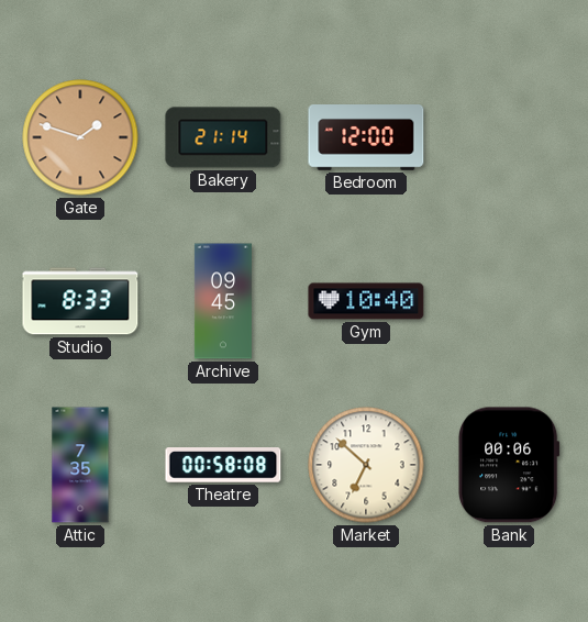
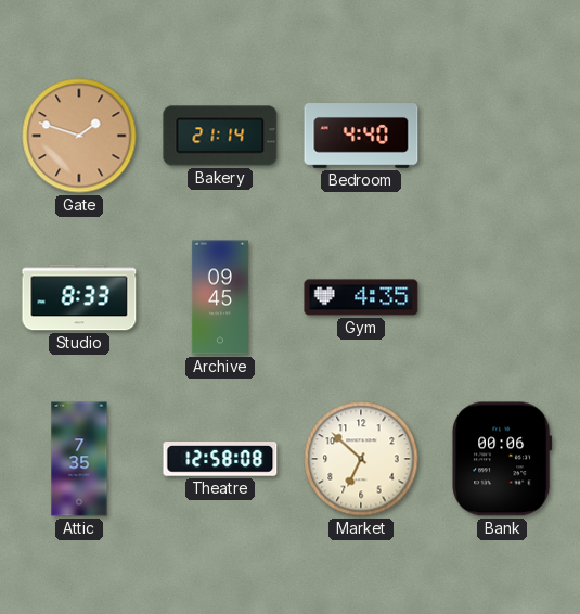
Bedroom: 12:00 -> 4:40 (361, 136)
Gym: 10:40 -> 4:35 (361, 297)
Theatre: 00:58 -> 12:58 (220, 459)
